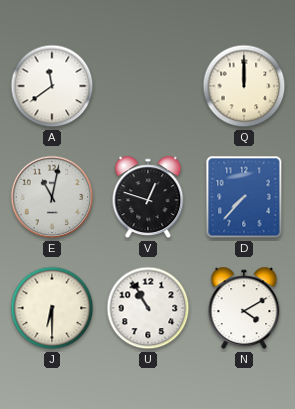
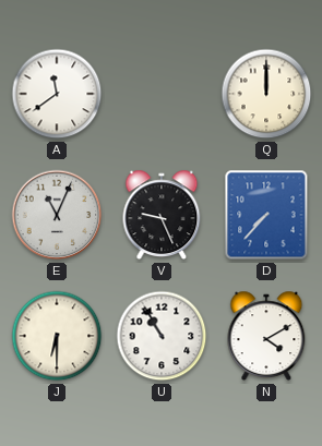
E: 11:02 -> 11:04 (57, 215)
V: 12:48 -> 9:26 (162, 215)
